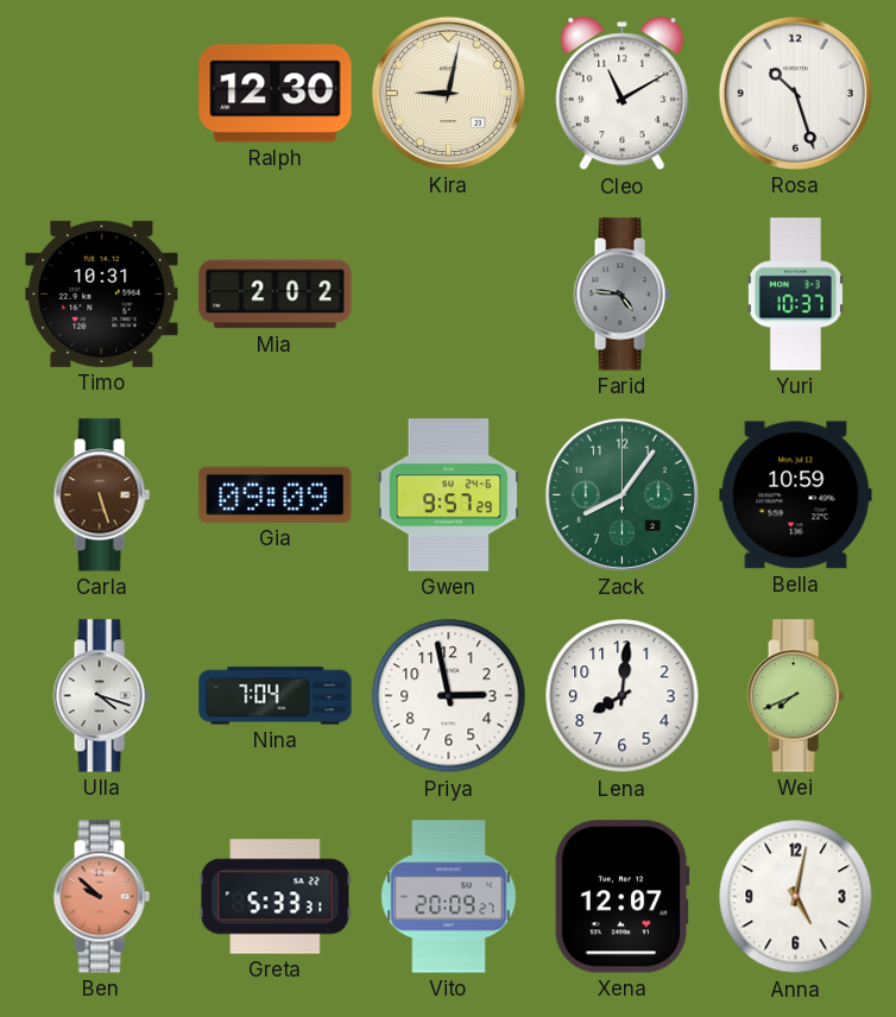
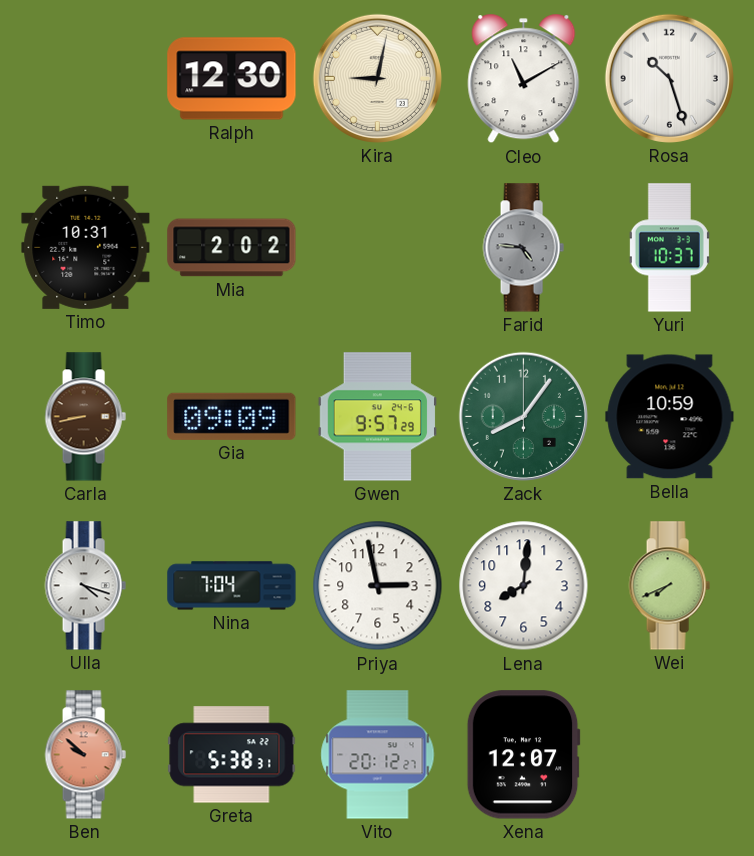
Carla: 5:27 -> 8:43 (85, 417)
Greta: 5:33 -> 5:38 (232, 755)
Vito: 20:09 -> 20:12 (378, 755)
Anna: 5:02 -> none (796, 897)
